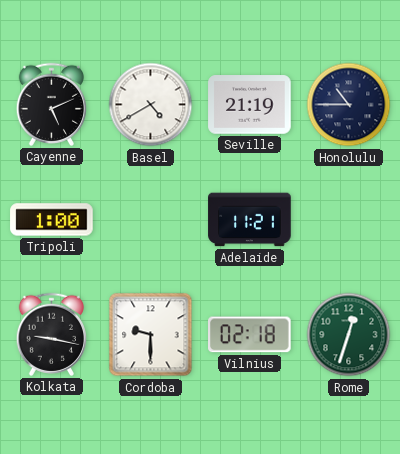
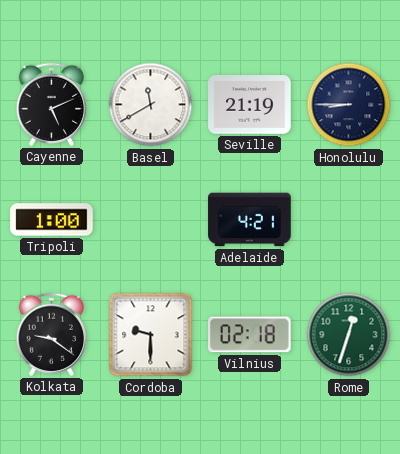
Basel: 4:40 -> 11:40 (151, 105)
Honolulu: 10:45 -> 8:45 (349, 105)
Adelaide: 11:21 -> 4:21 (250, 220)
Kolkata: 9:17 -> 9:21 (51, 334)
